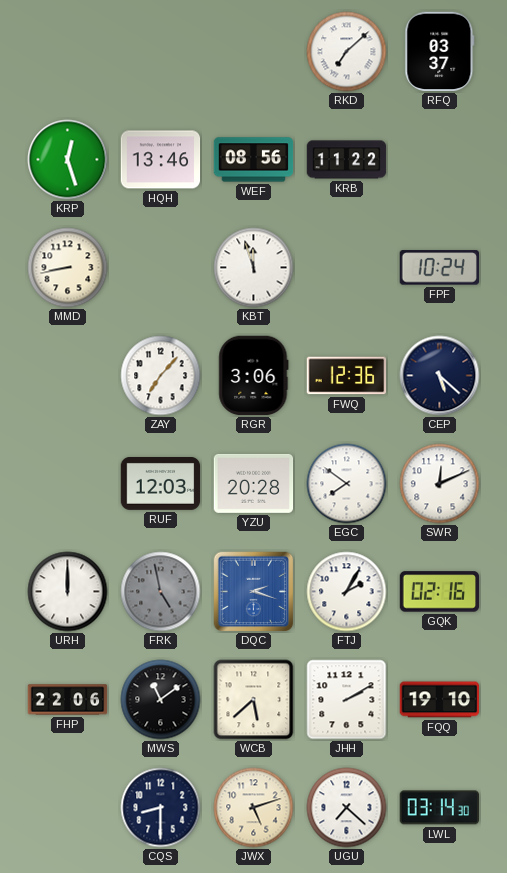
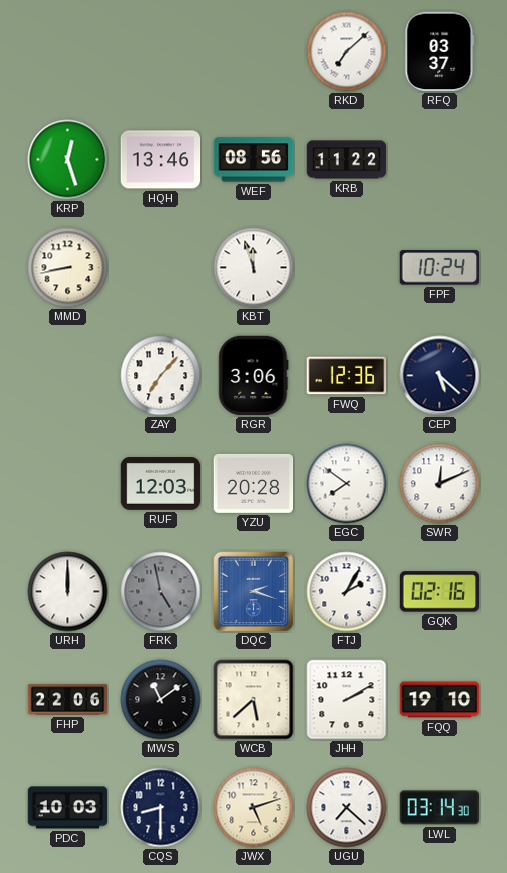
PDC: none -> 10:03 (68, 808)
